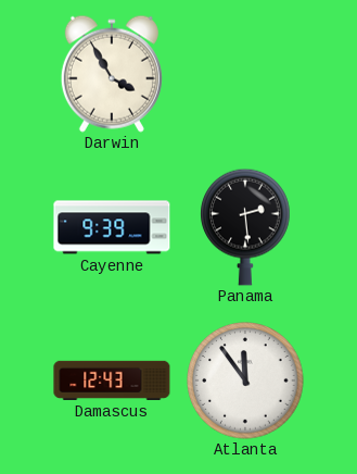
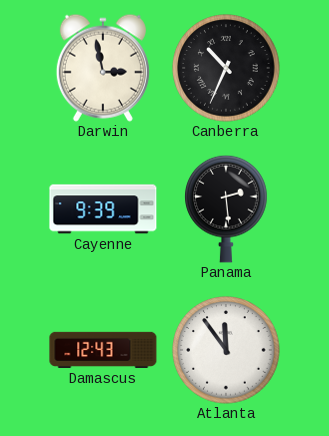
Darwin: 3:55 -> 2:58 (103, 68)
Canberra: none -> 10:34 (226, 68)
